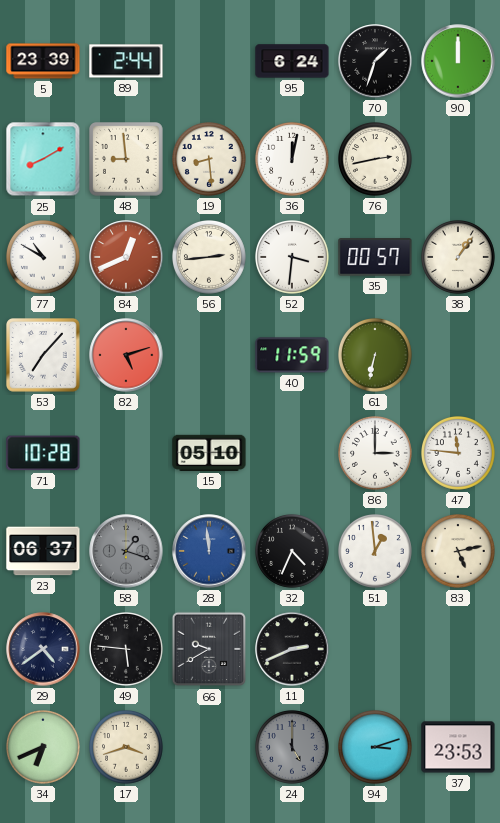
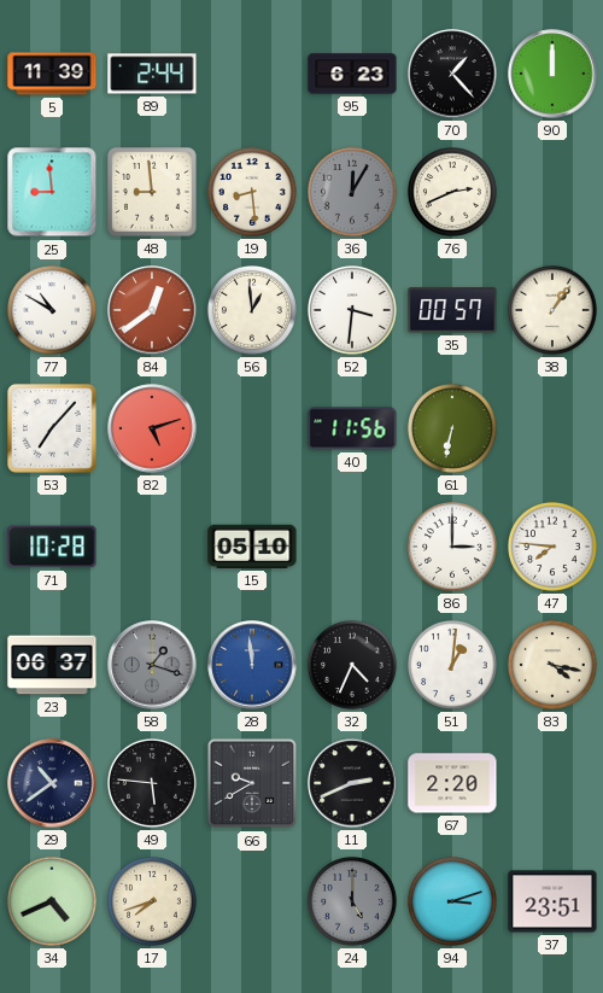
5: 23:39 -> 11:39 (52, 74)
95: 6:24 -> 6:23 (352, 74)
70: 1:33 -> 1:23 (452, 74)
25: 8:10 -> 8:59 (52, 192)
36: 12:02 -> 12:05 (353, 193)
36 dial: white -> grey (353, 193)
76: 2:43 -> 2:41 (453, 193)
84: 12:41 -> 12:39 (152, 310)
56: 2:44 -> 12:59 (253, 311)
40: 11:59 -> 11:56 (352, 428)
47: 11:46 -> 7:46 (554, 548)
51: 12:59 -> 1:01 (453, 666)
83: 5:13 -> 4:17 (554, 666)
29: 4:39 -> 10:39 (52, 783)
67: none -> 2:20 (452, 783)
34: 6:41 -> 4:41 (53, 903)
17: 3:42 -> 7:42 (153, 903)
37: 23:53 -> 23:51 (552, 901)
